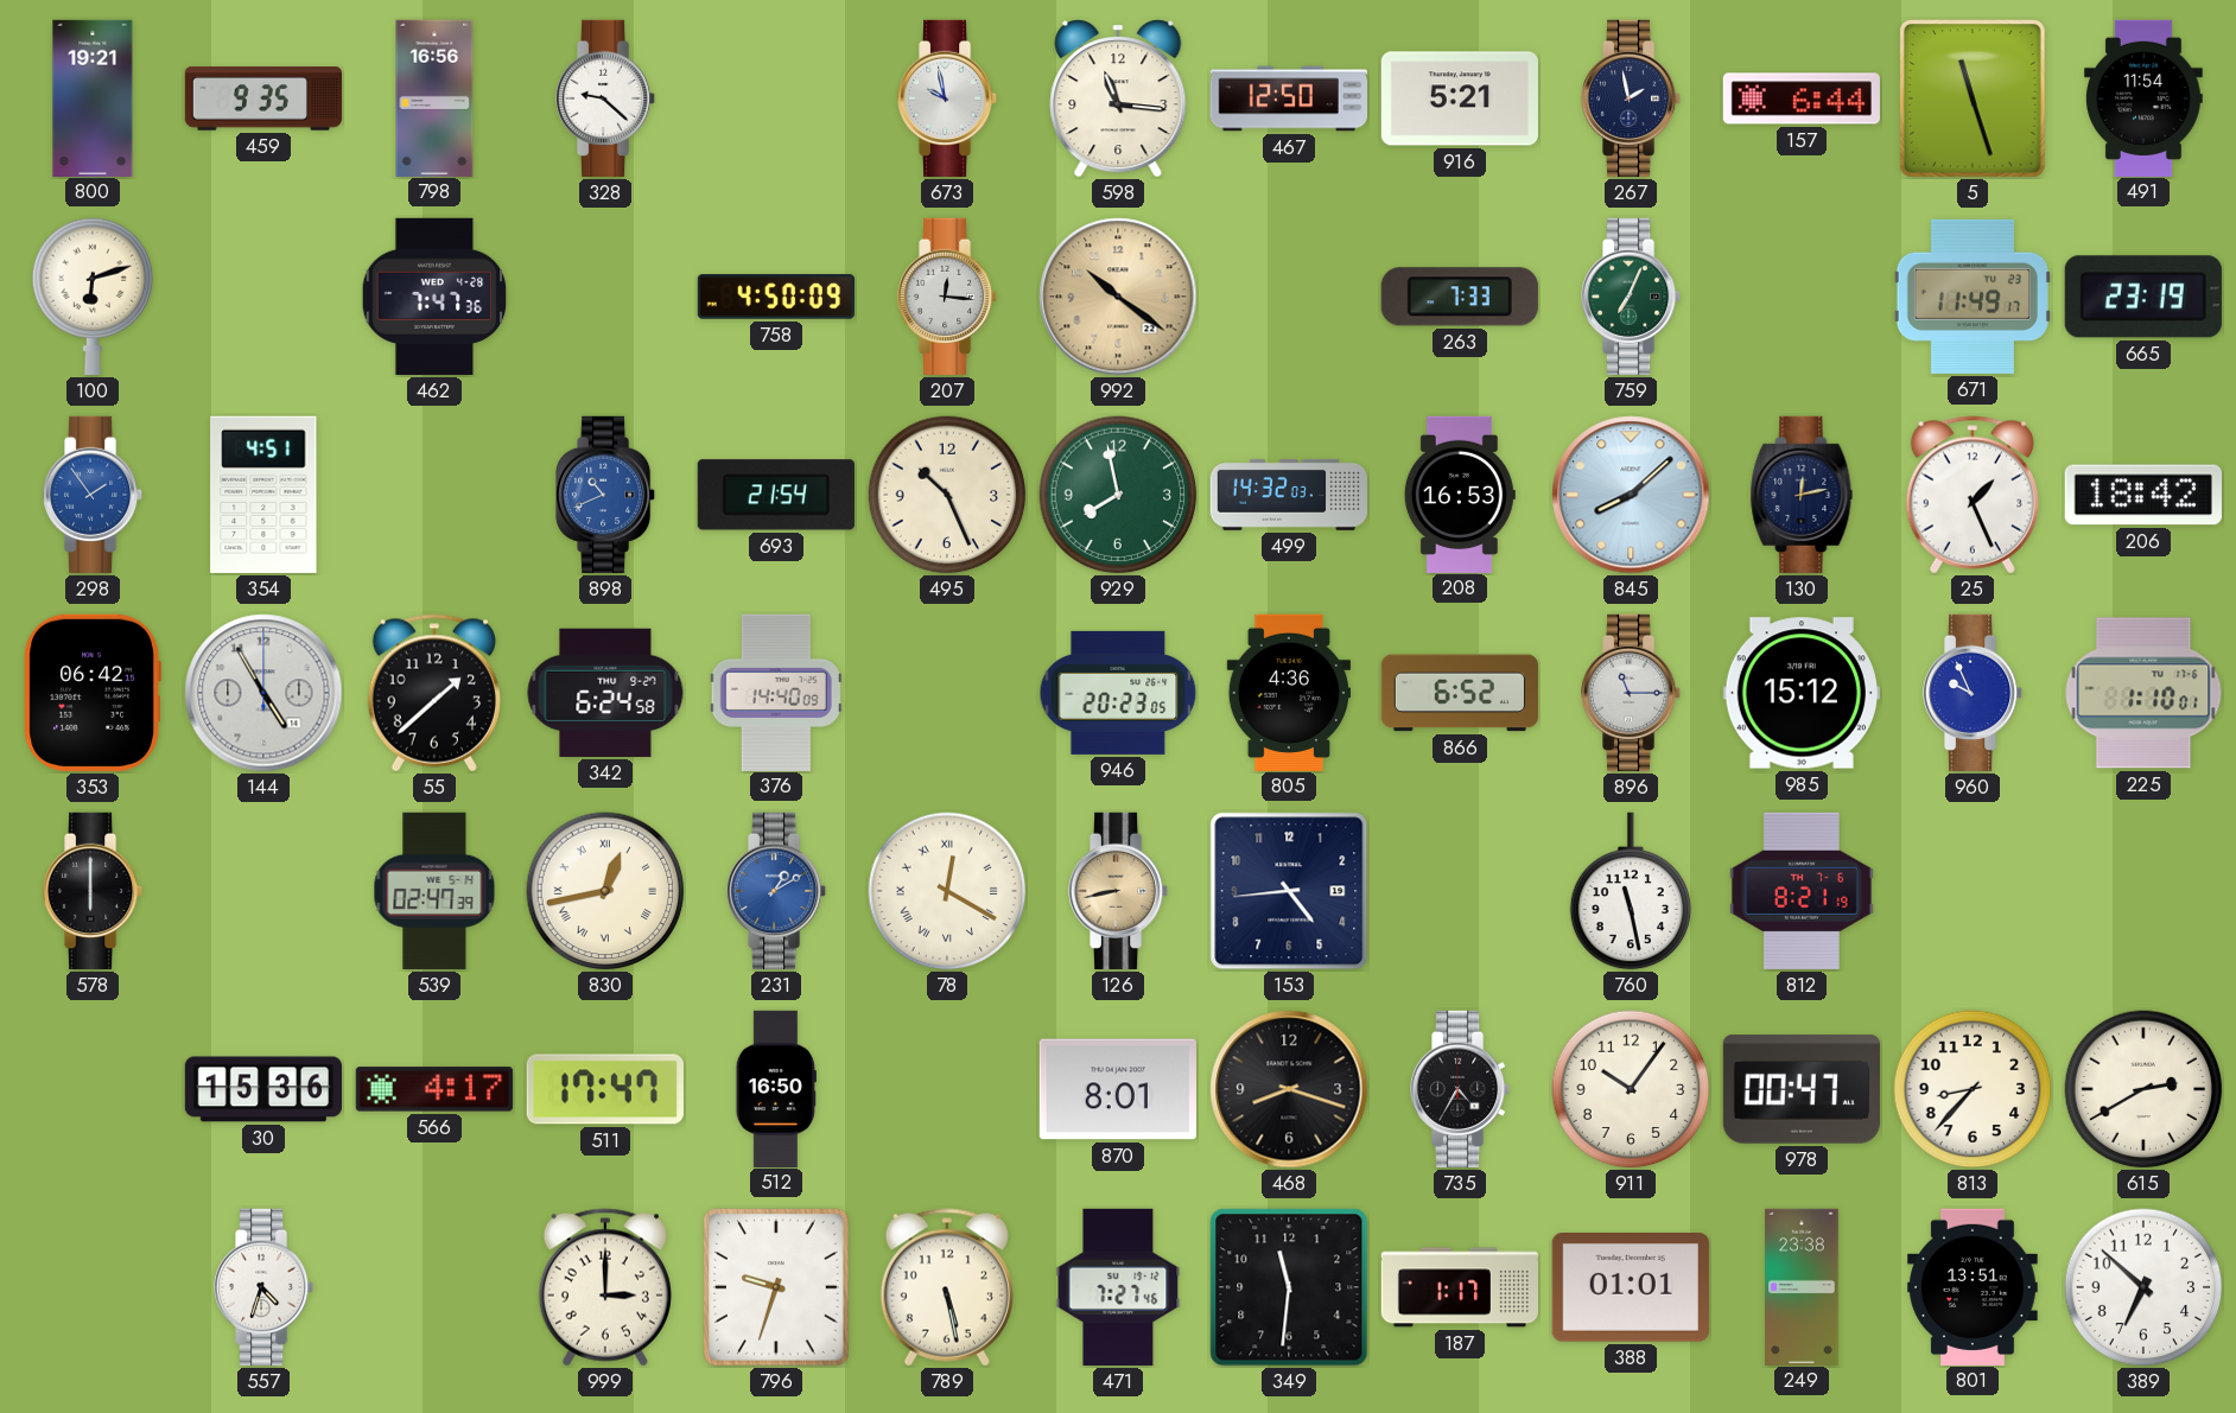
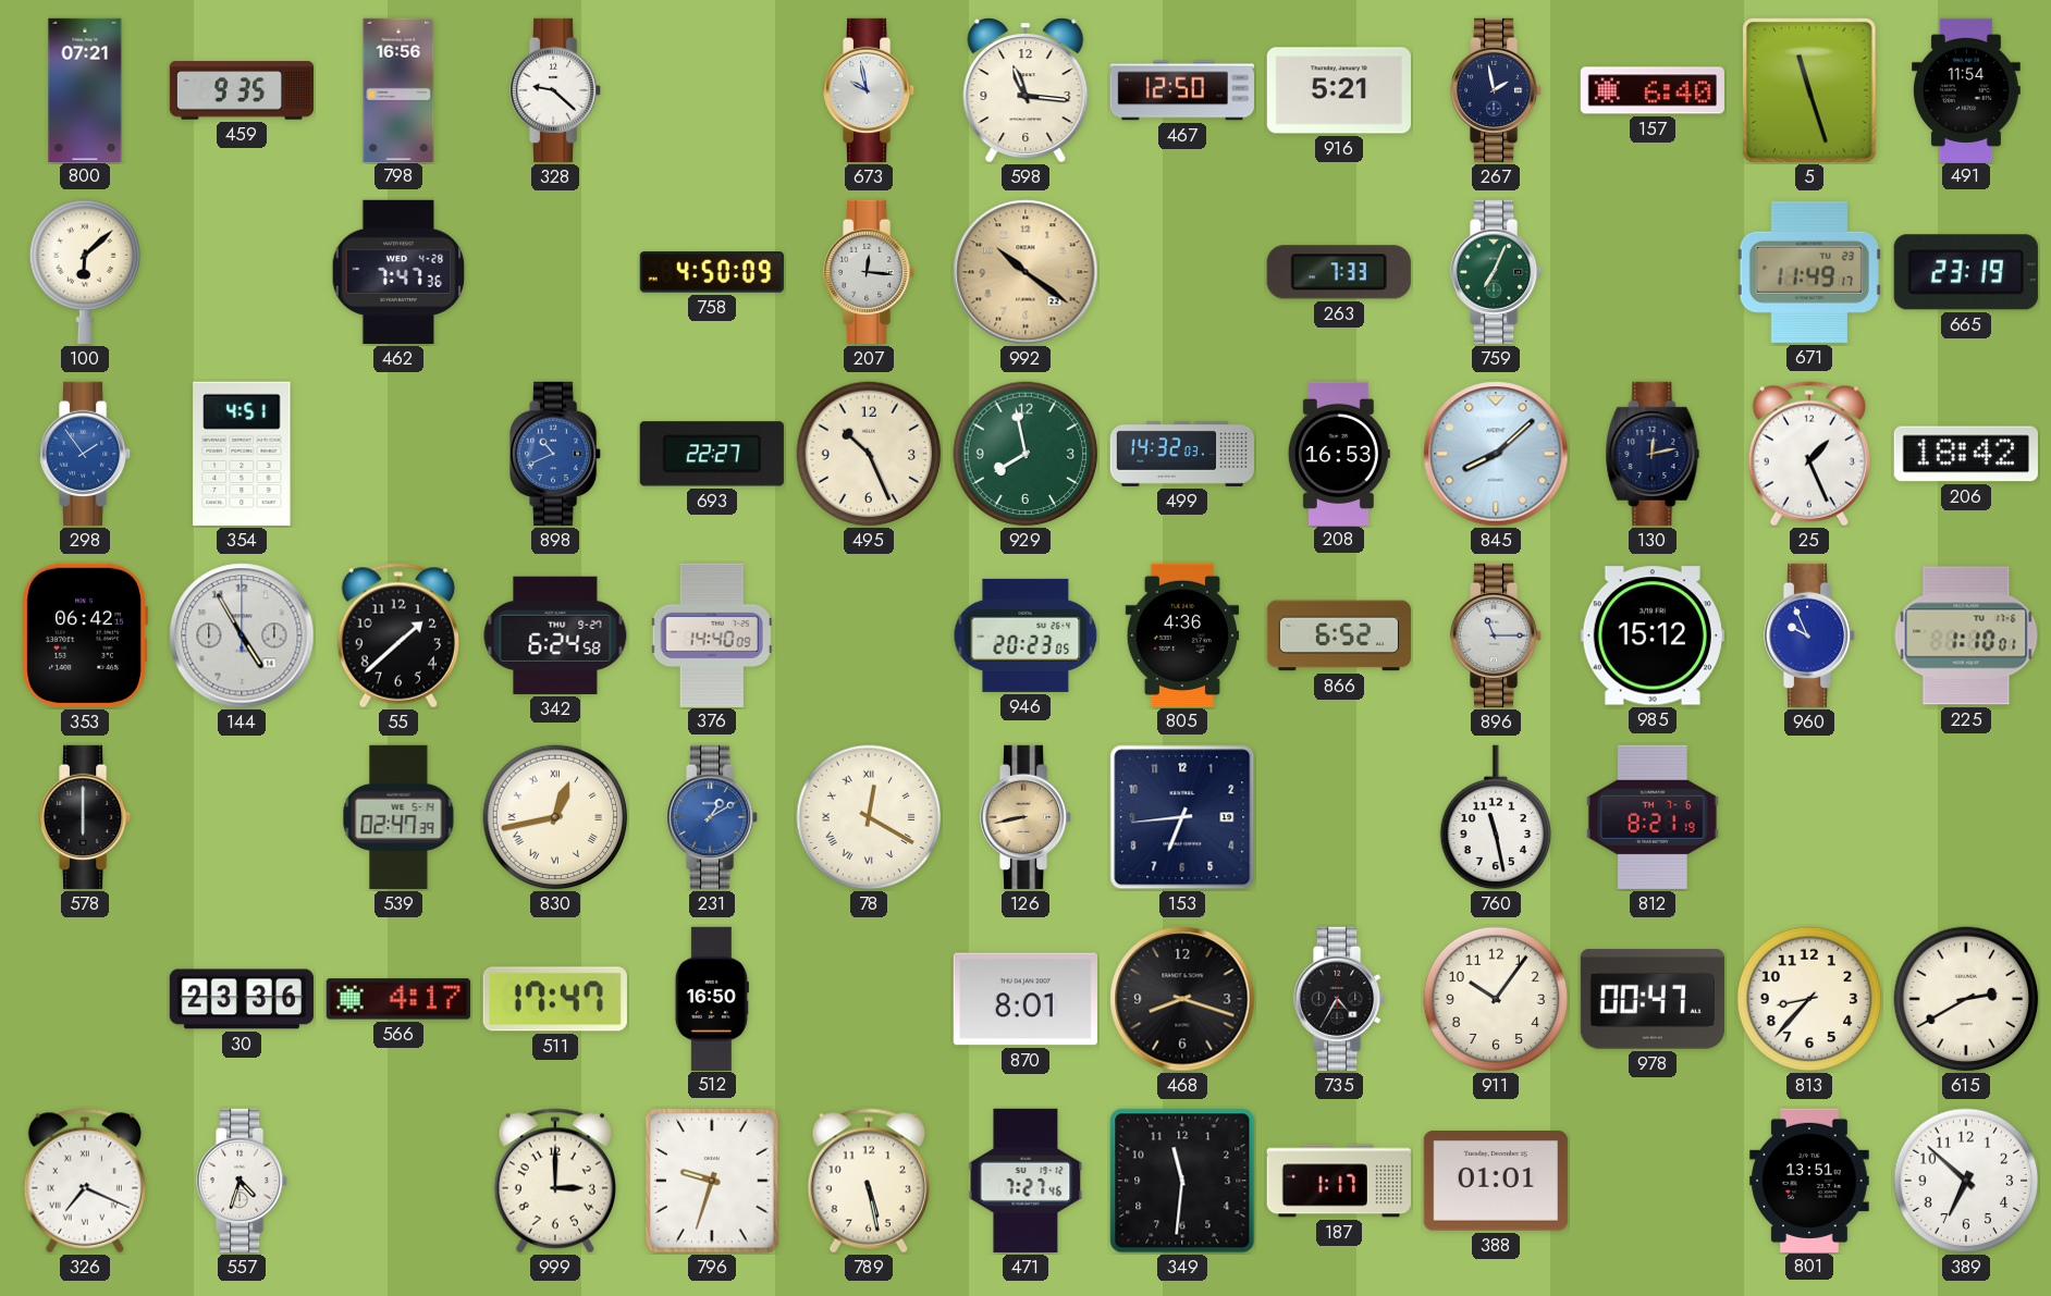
800: 19:21 -> 07:21 (85, 89)
157: 6:44 -> 6:40 (1653, 90)
100: 6:12 -> 6:08 (85, 272)
693: 21:54 -> 22:27 (712, 454)
153: 4:44 -> 6:44 (1182, 817)
30: 15:36 -> 23:36 (242, 999)
326: none -> 7:19 (85, 1181)
249: 23:38 -> none (1802, 1286)
